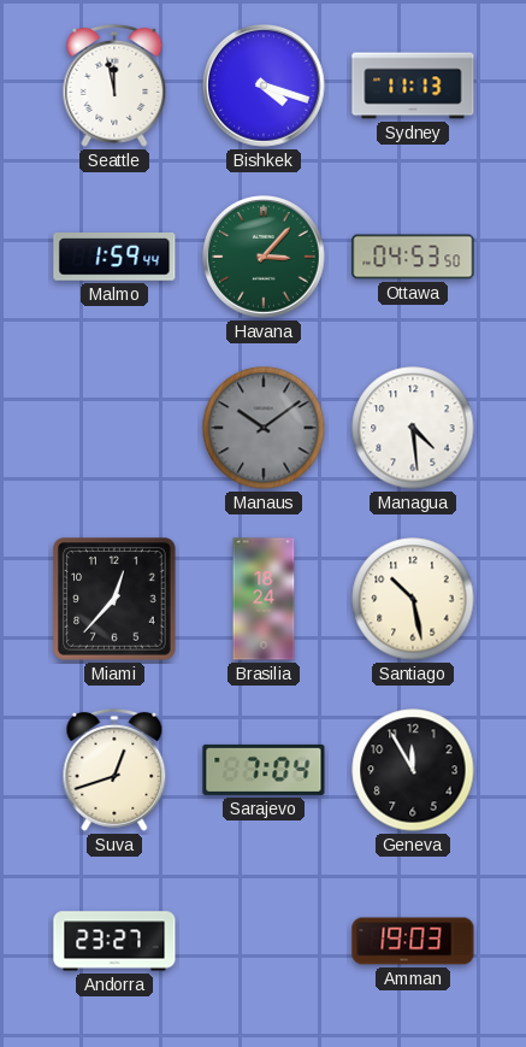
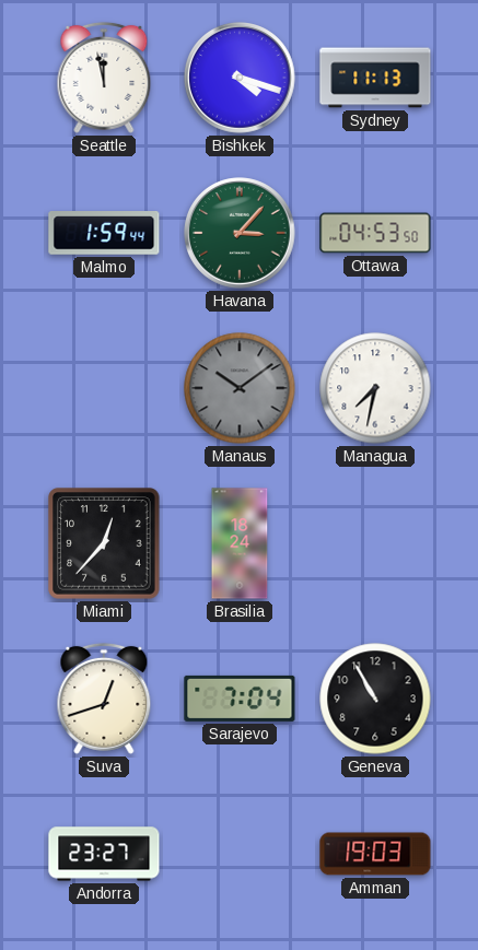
Managua: 4:29 -> 7:32 (375, 388)
Santiago: 10:28 -> none (413, 599)
Geneva: 11:55 -> 10:55 (375, 699)
